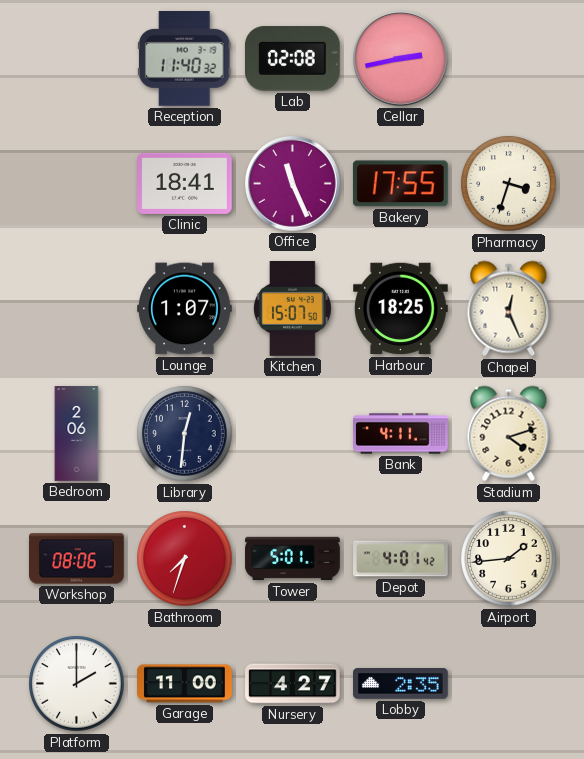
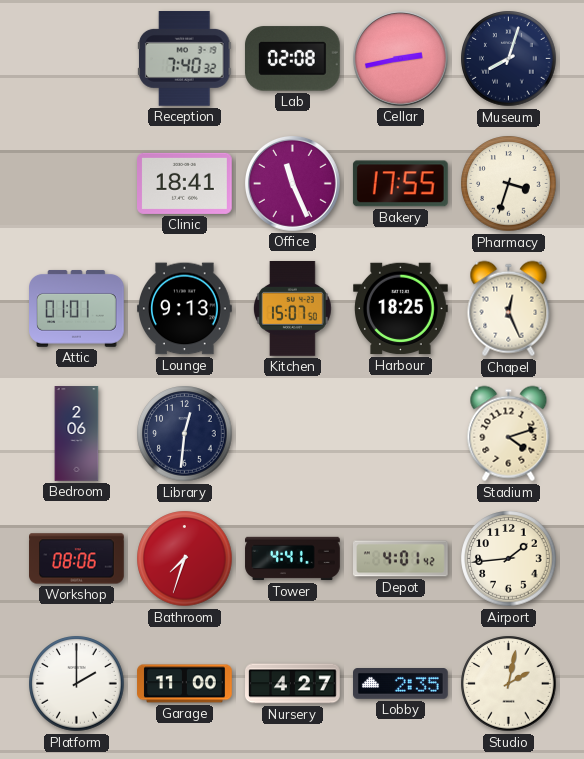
Reception: 11:40 -> 7:40 (185, 59)
Museum: none -> 8:03 (509, 59)
Attic: none -> 01:01 (77, 308)
Lounge: 1:07 -> 9:13 (185, 309)
Bank: 4:11 -> none (401, 434)
Tower: 5:01 -> 4:41 (293, 559)
Studio: none -> 2:02 (509, 684)
